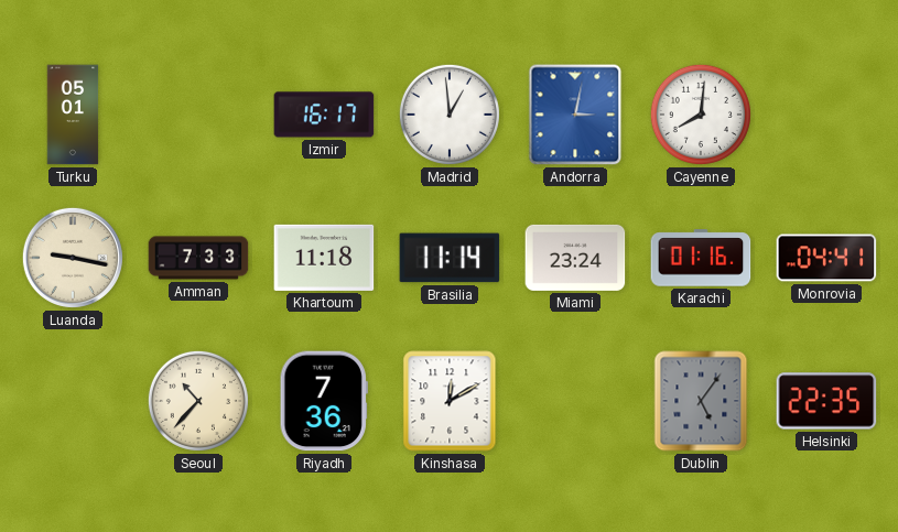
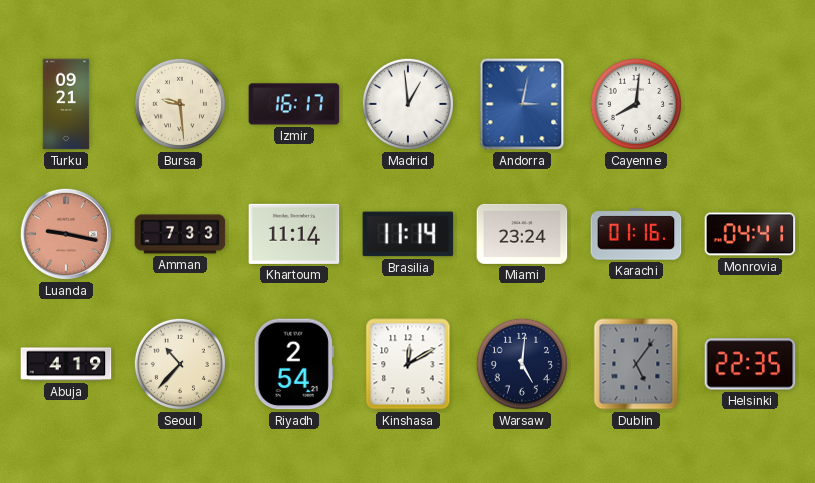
Turku: 05:01 -> 09:21 (66, 104)
Bursa: none -> 9:29 (180, 104)
Luanda dial: cream -> salmon (66, 234)
Khartoum: 11:18 -> 11:14 (294, 234)
Abuja: none -> 4:19 (66, 364)
Riyadh: 7:36 -> 2:54 (294, 364)
Warsaw: none -> 5:01 (522, 364)
